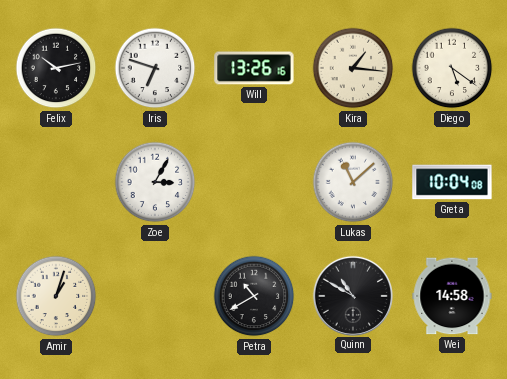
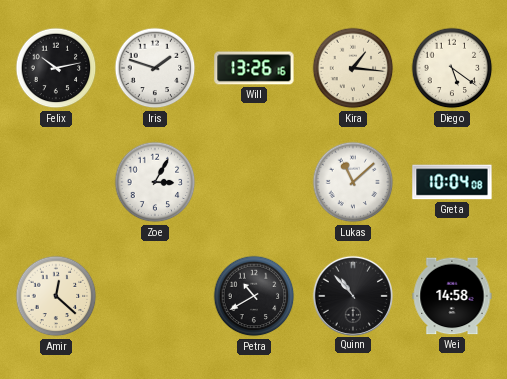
Iris: 6:48 -> 1:48 (155, 68)
Amir: 1:03 -> 12:22 (56, 296)
Quinn: 10:50 -> 10:53 (352, 295)
